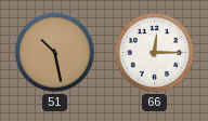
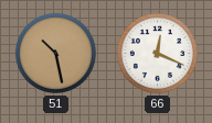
66: 12:15 -> 12:19 (157, 53)
